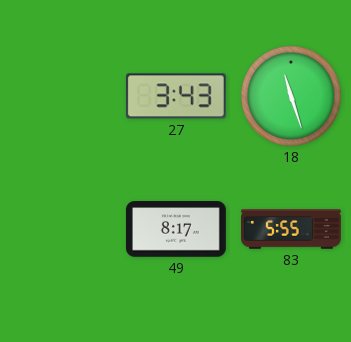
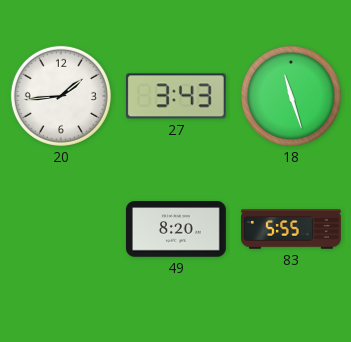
20: none -> 1:44 (61, 96)
49: 8:17 -> 8:20 (176, 229)
